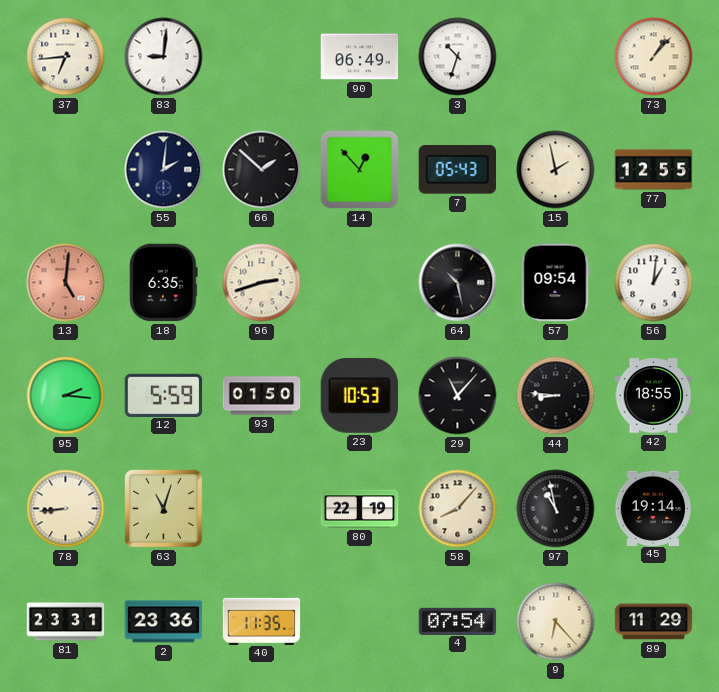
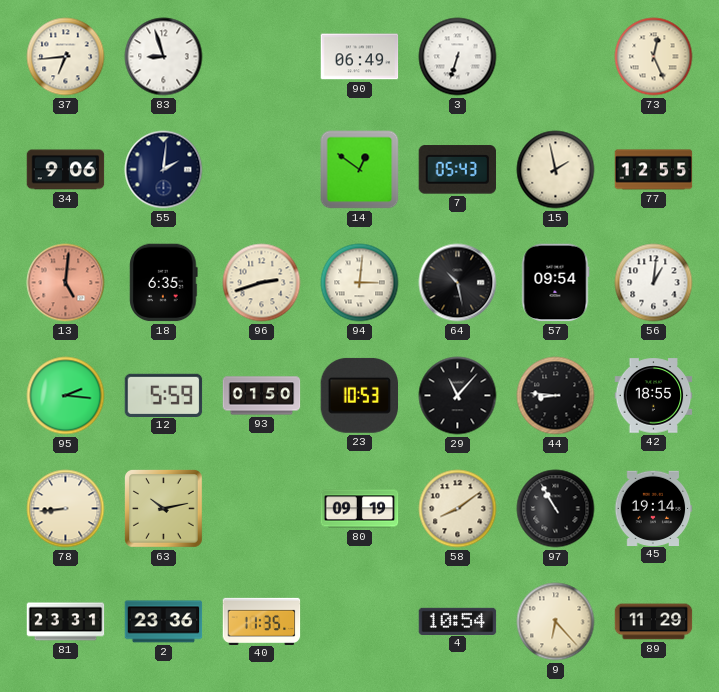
83: 9:01 -> 8:57 (164, 57)
3: 10:33 -> 6:33 (458, 57)
73: 1:07 -> 12:26 (654, 57)
34: none -> 9:06 (66, 170)
66: 1:52 -> none (262, 170)
14: 12:53 -> 12:51 (360, 170)
94: none -> 3:01 (360, 283)
63: 11:03 -> 10:13 (164, 509)
80: 22:19 -> 09:19 (360, 509)
58: 8:07 -> 8:09 (458, 509)
97: 10:58 -> 10:55 (556, 509)
4: 07:54 -> 10:54 (458, 621)
